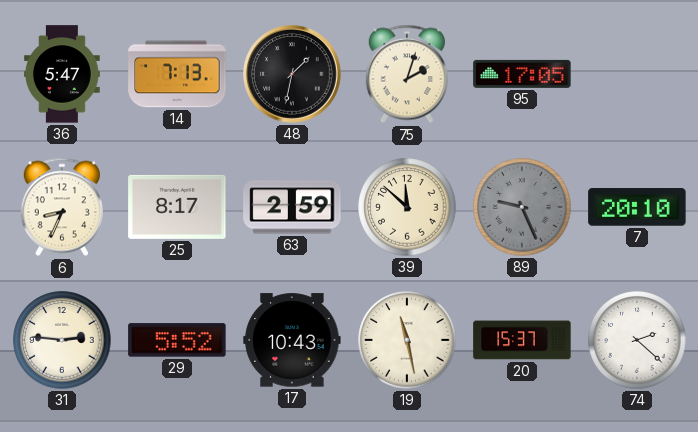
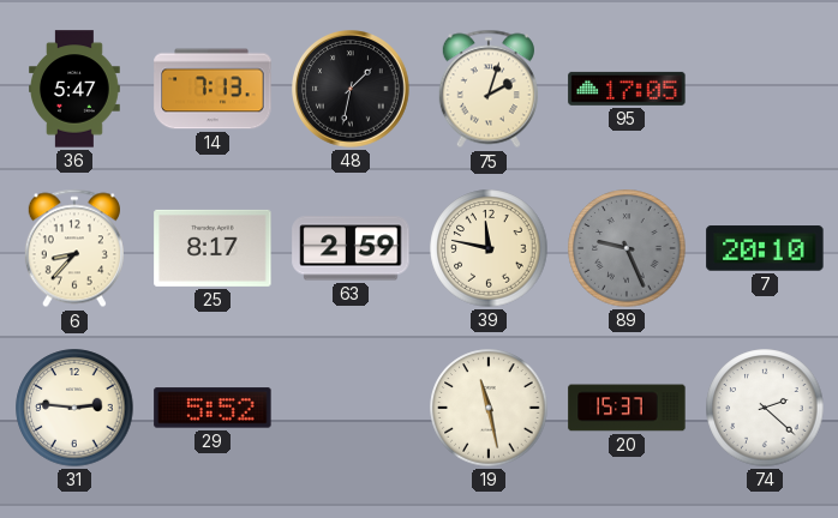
6: 8:34 -> 8:37 (74, 248)
39: 11:52 -> 11:47 (489, 248)
17: 10:43 -> none (292, 340)
